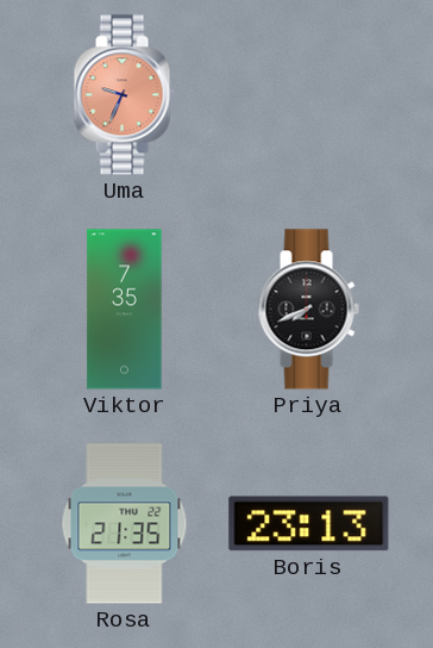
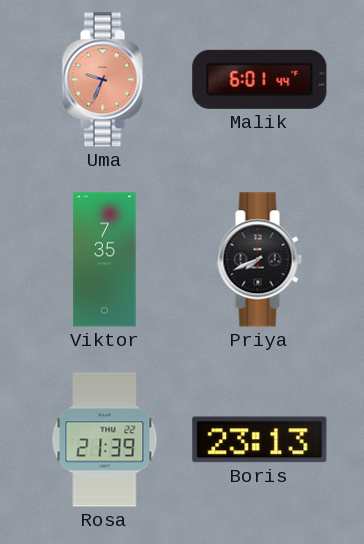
Malik: none -> 6:01 (260, 79)
Rosa: 21:35 -> 21:39 (105, 440)
